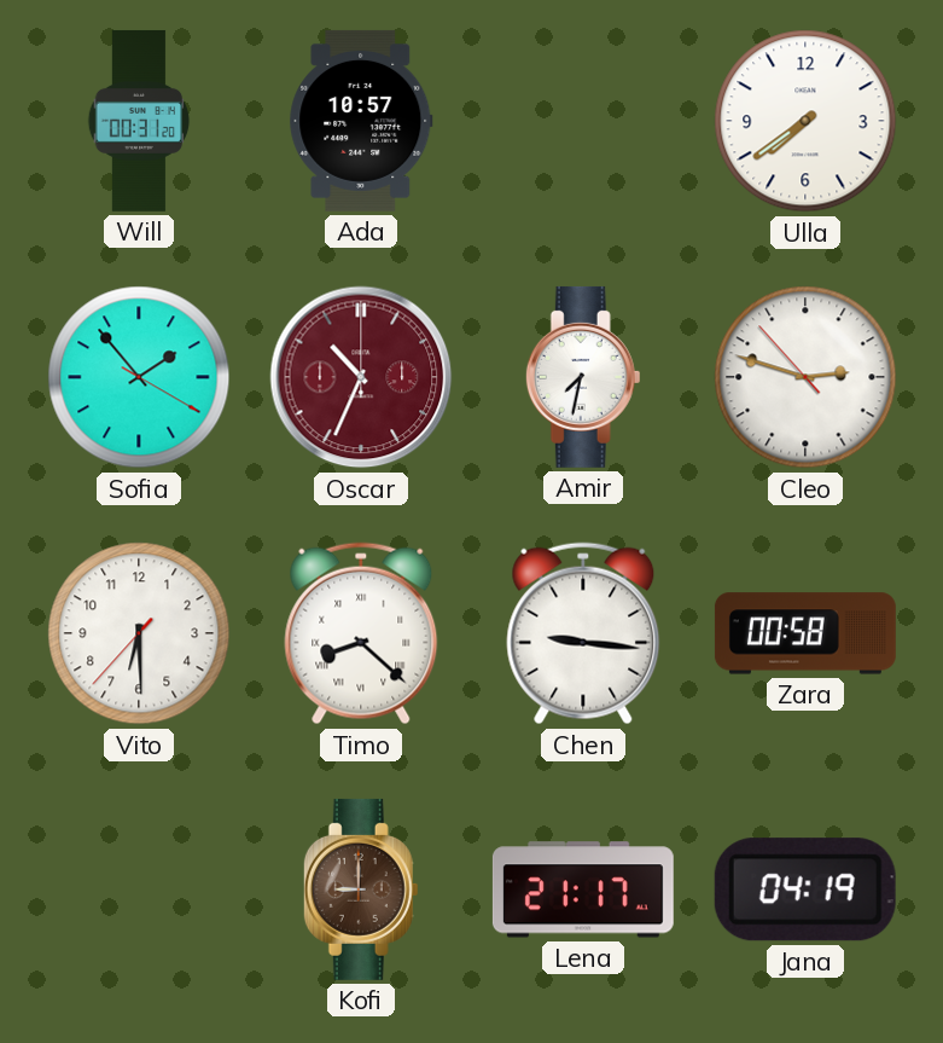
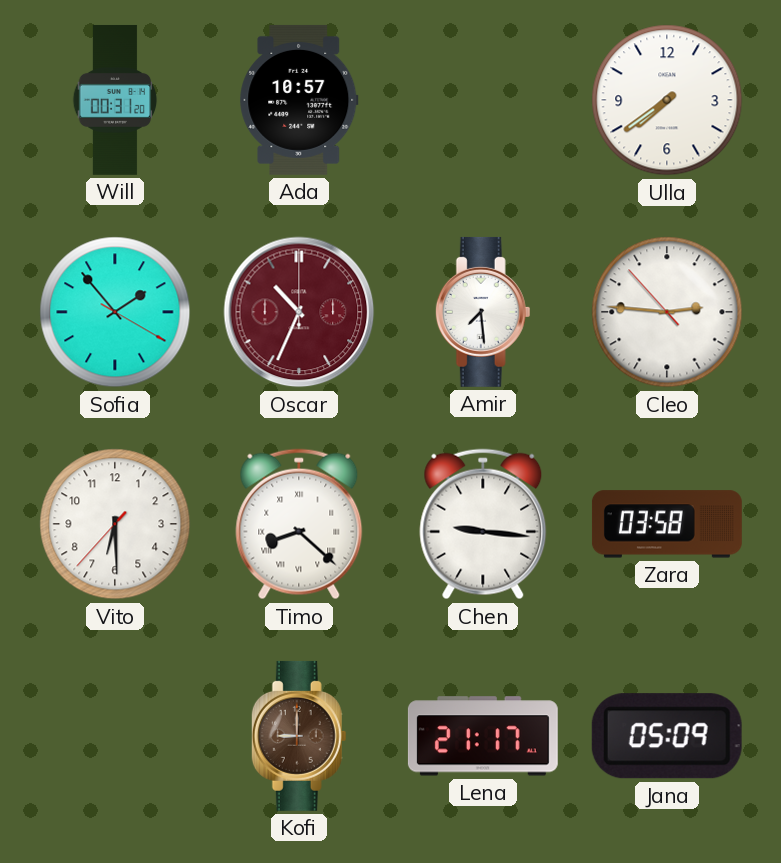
Amir: 7:32 -> 7:29 (483, 312)
Cleo: 2:47 -> 2:45 (667, 312)
Zara: 00:58 -> 03:58 (667, 524)
Jana: 04:19 -> 05:09 (667, 736)
